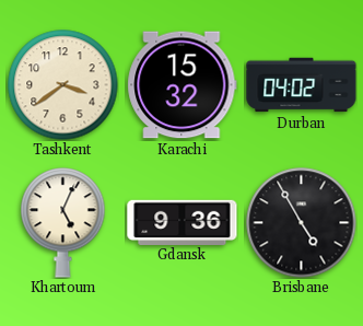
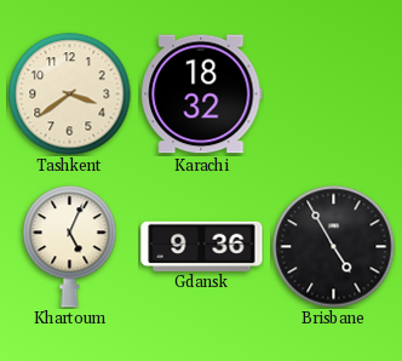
Karachi: 15:32 -> 18:32 (202, 94)
Durban: 04:02 -> none (302, 85)
